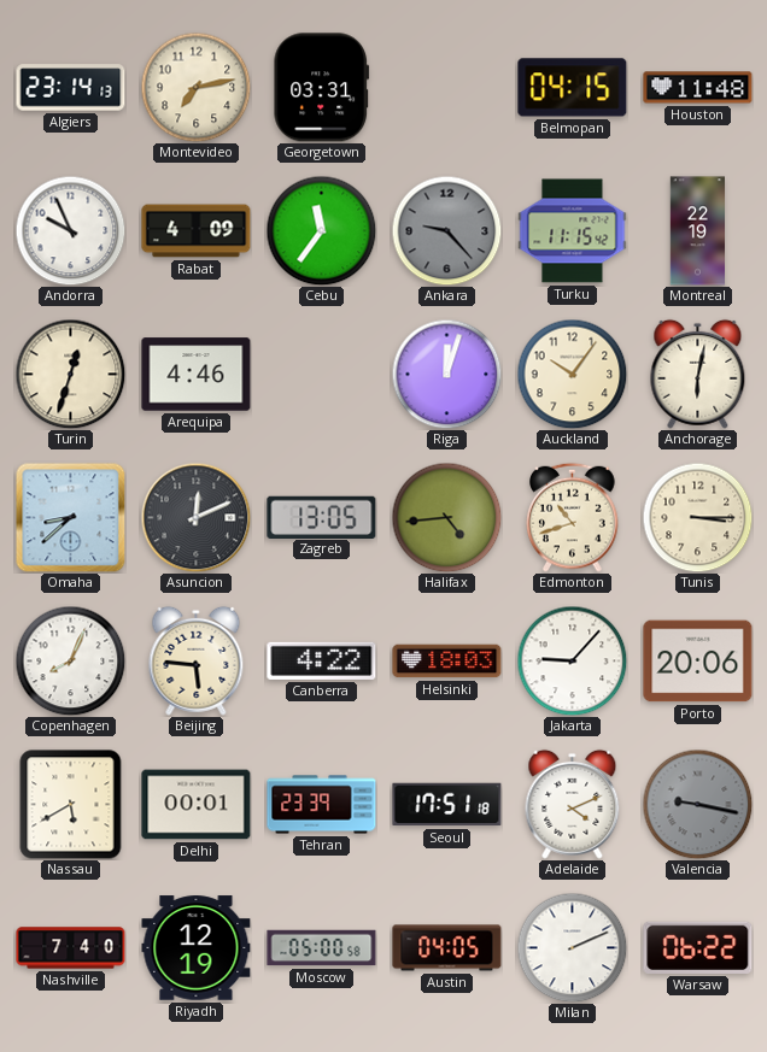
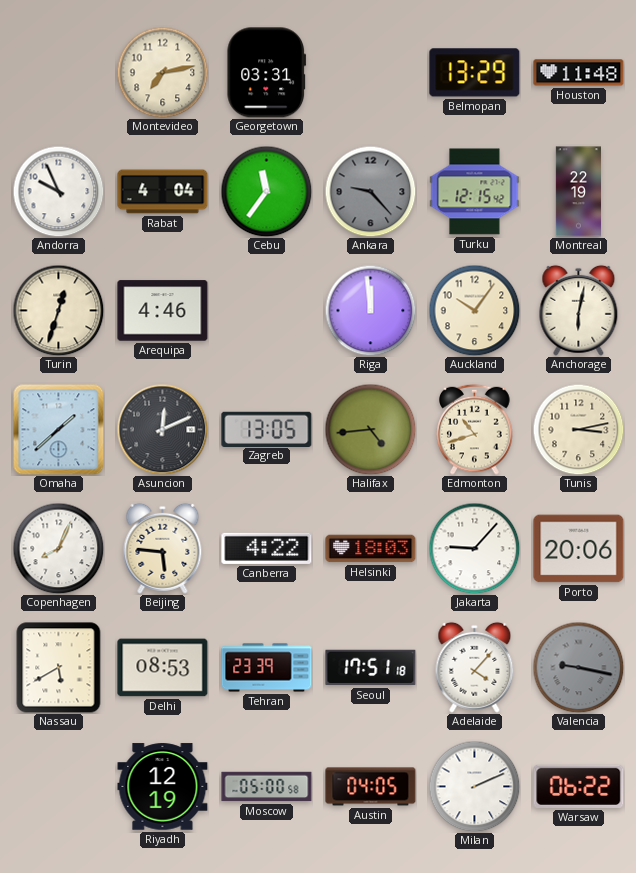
Algiers: 23:14 -> none (71, 88)
Belmopan: 04:15 -> 13:29 (475, 73)
Rabat: 4:09 -> 4:04 (163, 192)
Turku: 11:15 -> 12:15 (475, 192)
Riga: 12:03 -> 11:59 (370, 310)
Omaha: 8:38 -> 1:38 (58, 429)
Tunis: 3:15 -> 3:13 (578, 429)
Delhi: 00:01 -> 08:53 (163, 668)
Adelaide: 4:11 -> 4:07 (475, 667)
Nashville: 7:40 -> none (71, 948)
